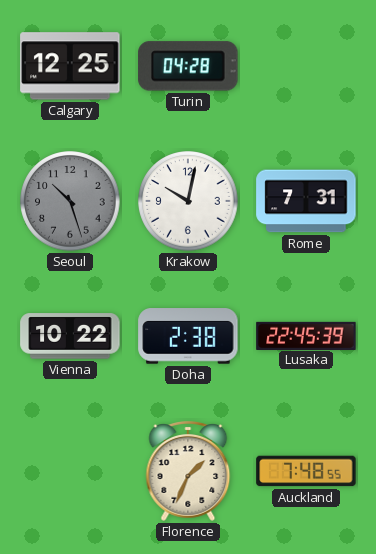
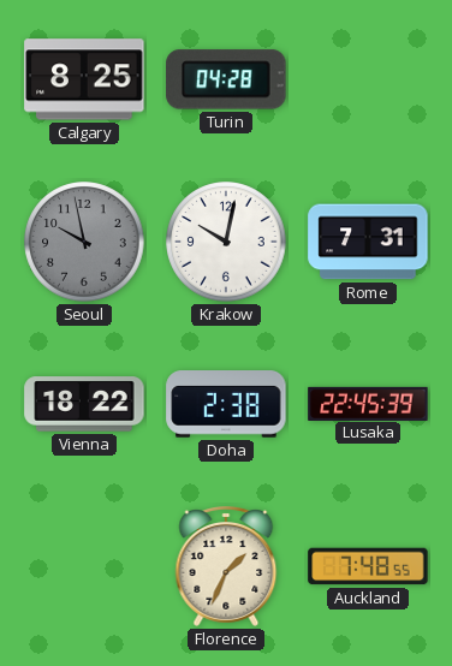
Calgary: 12:25 -> 8:25 (84, 79)
Seoul: 10:27 -> 9:58 (84, 242)
Vienna: 10:22 -> 18:22 (84, 404)
